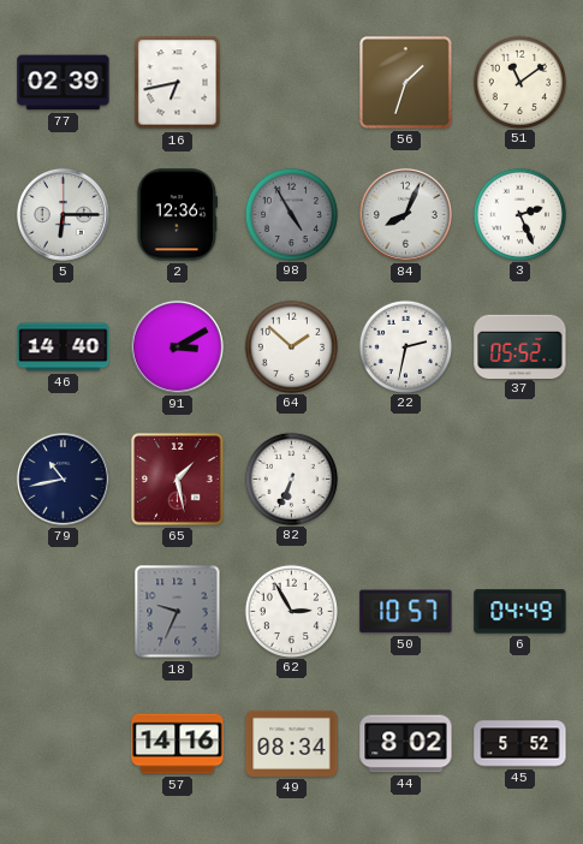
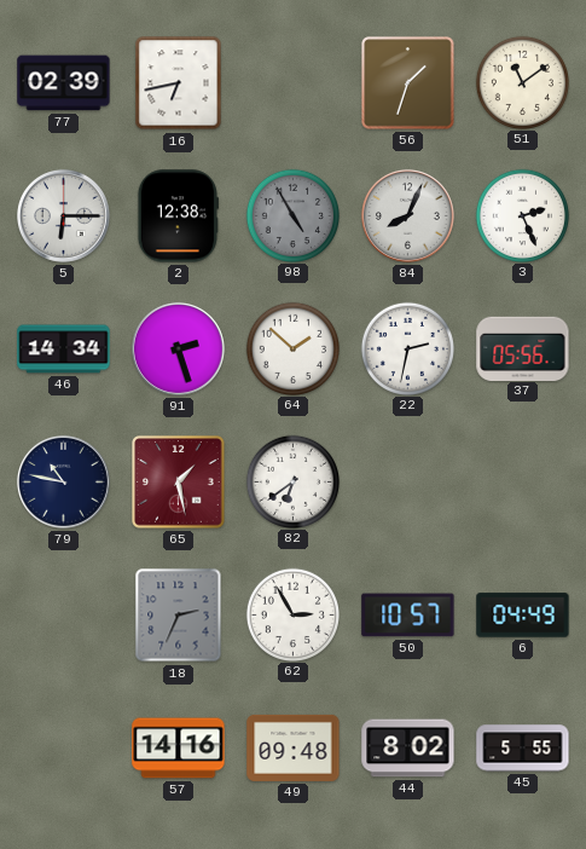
2: 12:36 -> 12:38 (178, 216)
46: 14:40 -> 14:34 (64, 350)
91: 3:10 -> 2:27 (178, 348)
37: 05:52 -> 05:56 (523, 348)
79: 10:43 -> 10:47 (63, 481)
82: 6:34 -> 6:39 (292, 481)
18: 9:34 -> 2:34 (179, 616)
49: 08:34 -> 09:48 (294, 747)
45: 5:52 -> 5:55 (523, 749)
